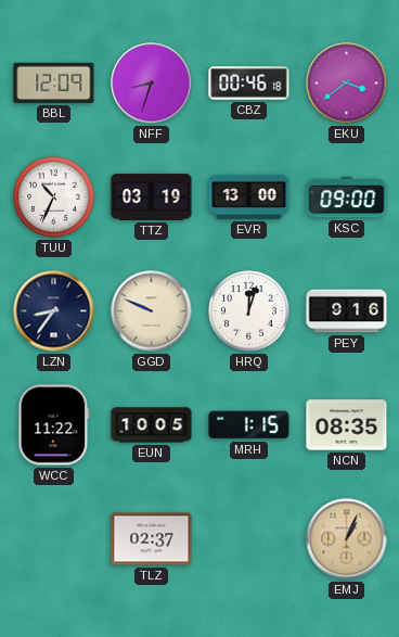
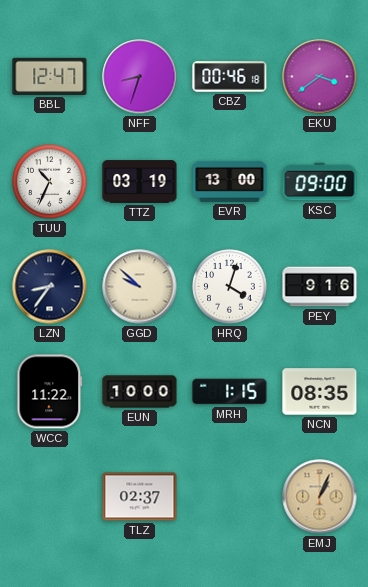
BBL: 12:09 -> 12:47 (50, 76)
GGD: 9:49 -> 9:52 (140, 287)
HRQ: 12:03 -> 4:03 (230, 287)
EUN: 10:05 -> 10:00 (140, 392)
